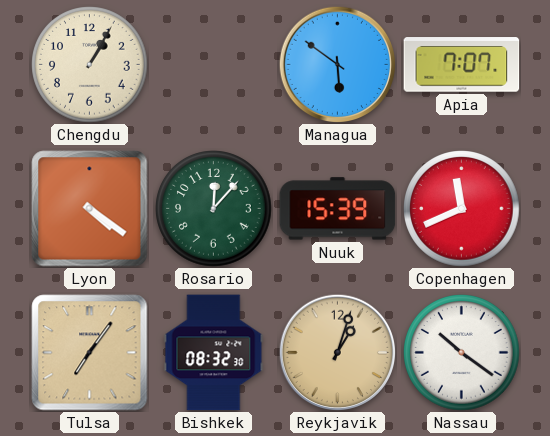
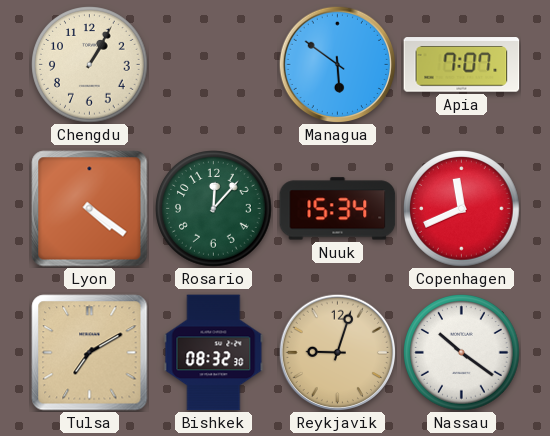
Nuuk: 15:39 -> 15:34 (338, 209)
Tulsa: 7:06 -> 7:10 (90, 353)
Reykjavik: 1:03 -> 9:03 (337, 352)
